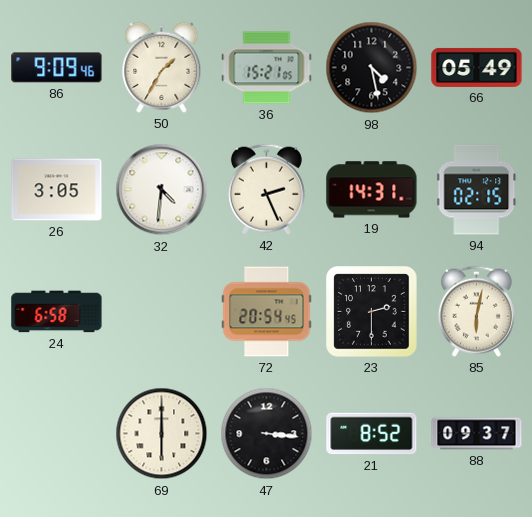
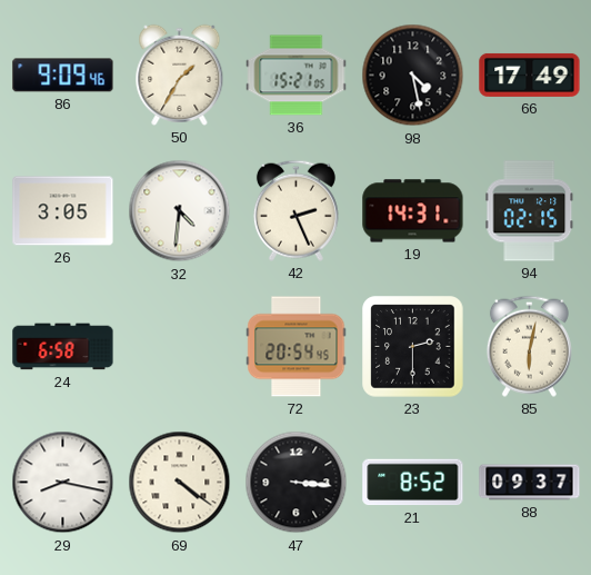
66: 05:49 -> 17:49 (530, 75)
29: none -> 8:17 (63, 483)
69: 6:00 -> 4:21 (180, 483)
